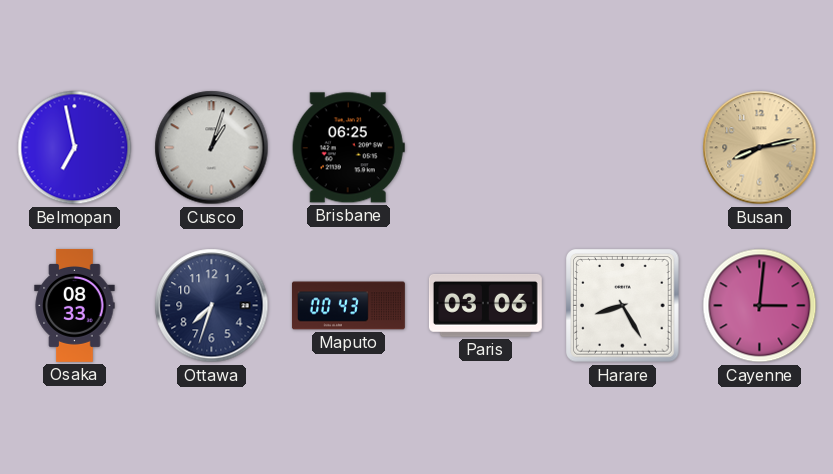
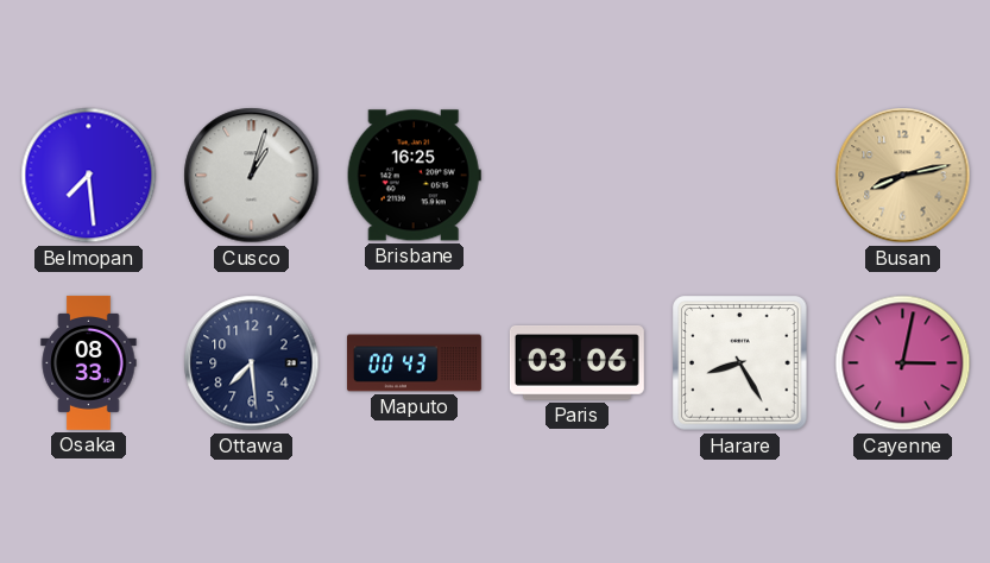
Belmopan: 6:58 -> 7:29 (89, 176)
Brisbane: 06:25 -> 16:25 (414, 176)
Ottawa: 7:33 -> 7:29 (252, 363)
Cayenne: 3:01 -> 3:02 (903, 363)
